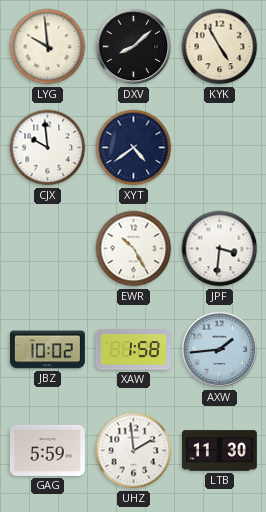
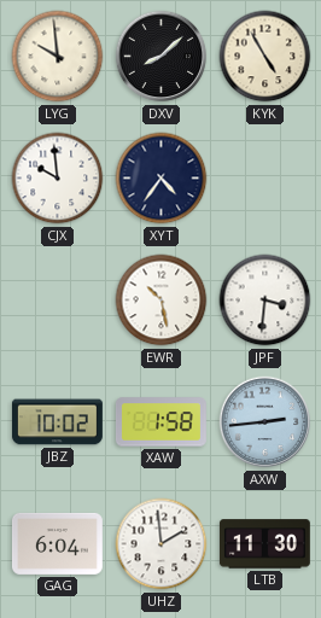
XYT: 4:39 -> 4:36 (162, 179)
EWR: 10:25 -> 10:28 (162, 301)
AXW: 1:44 -> 2:44 (265, 422)
GAG: 5:59 -> 6:04 (57, 543)
